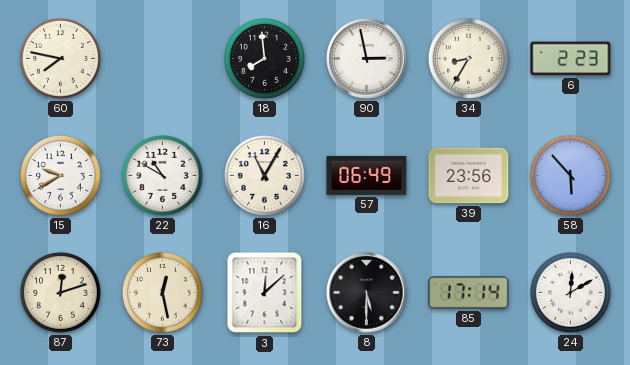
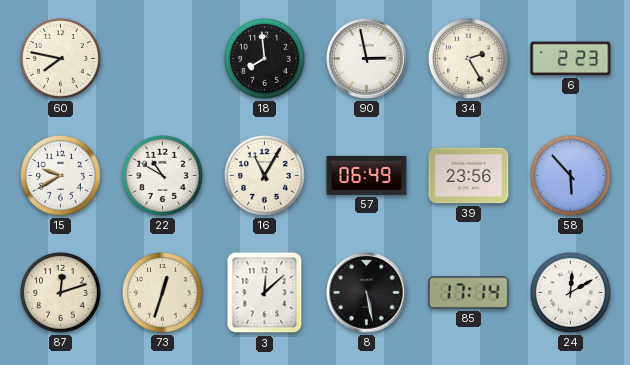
34: 8:35 -> 2:25 (468, 58)
73: 12:28 -> 12:33 (162, 292)
8: 5:30 -> 5:28 (367, 293)
